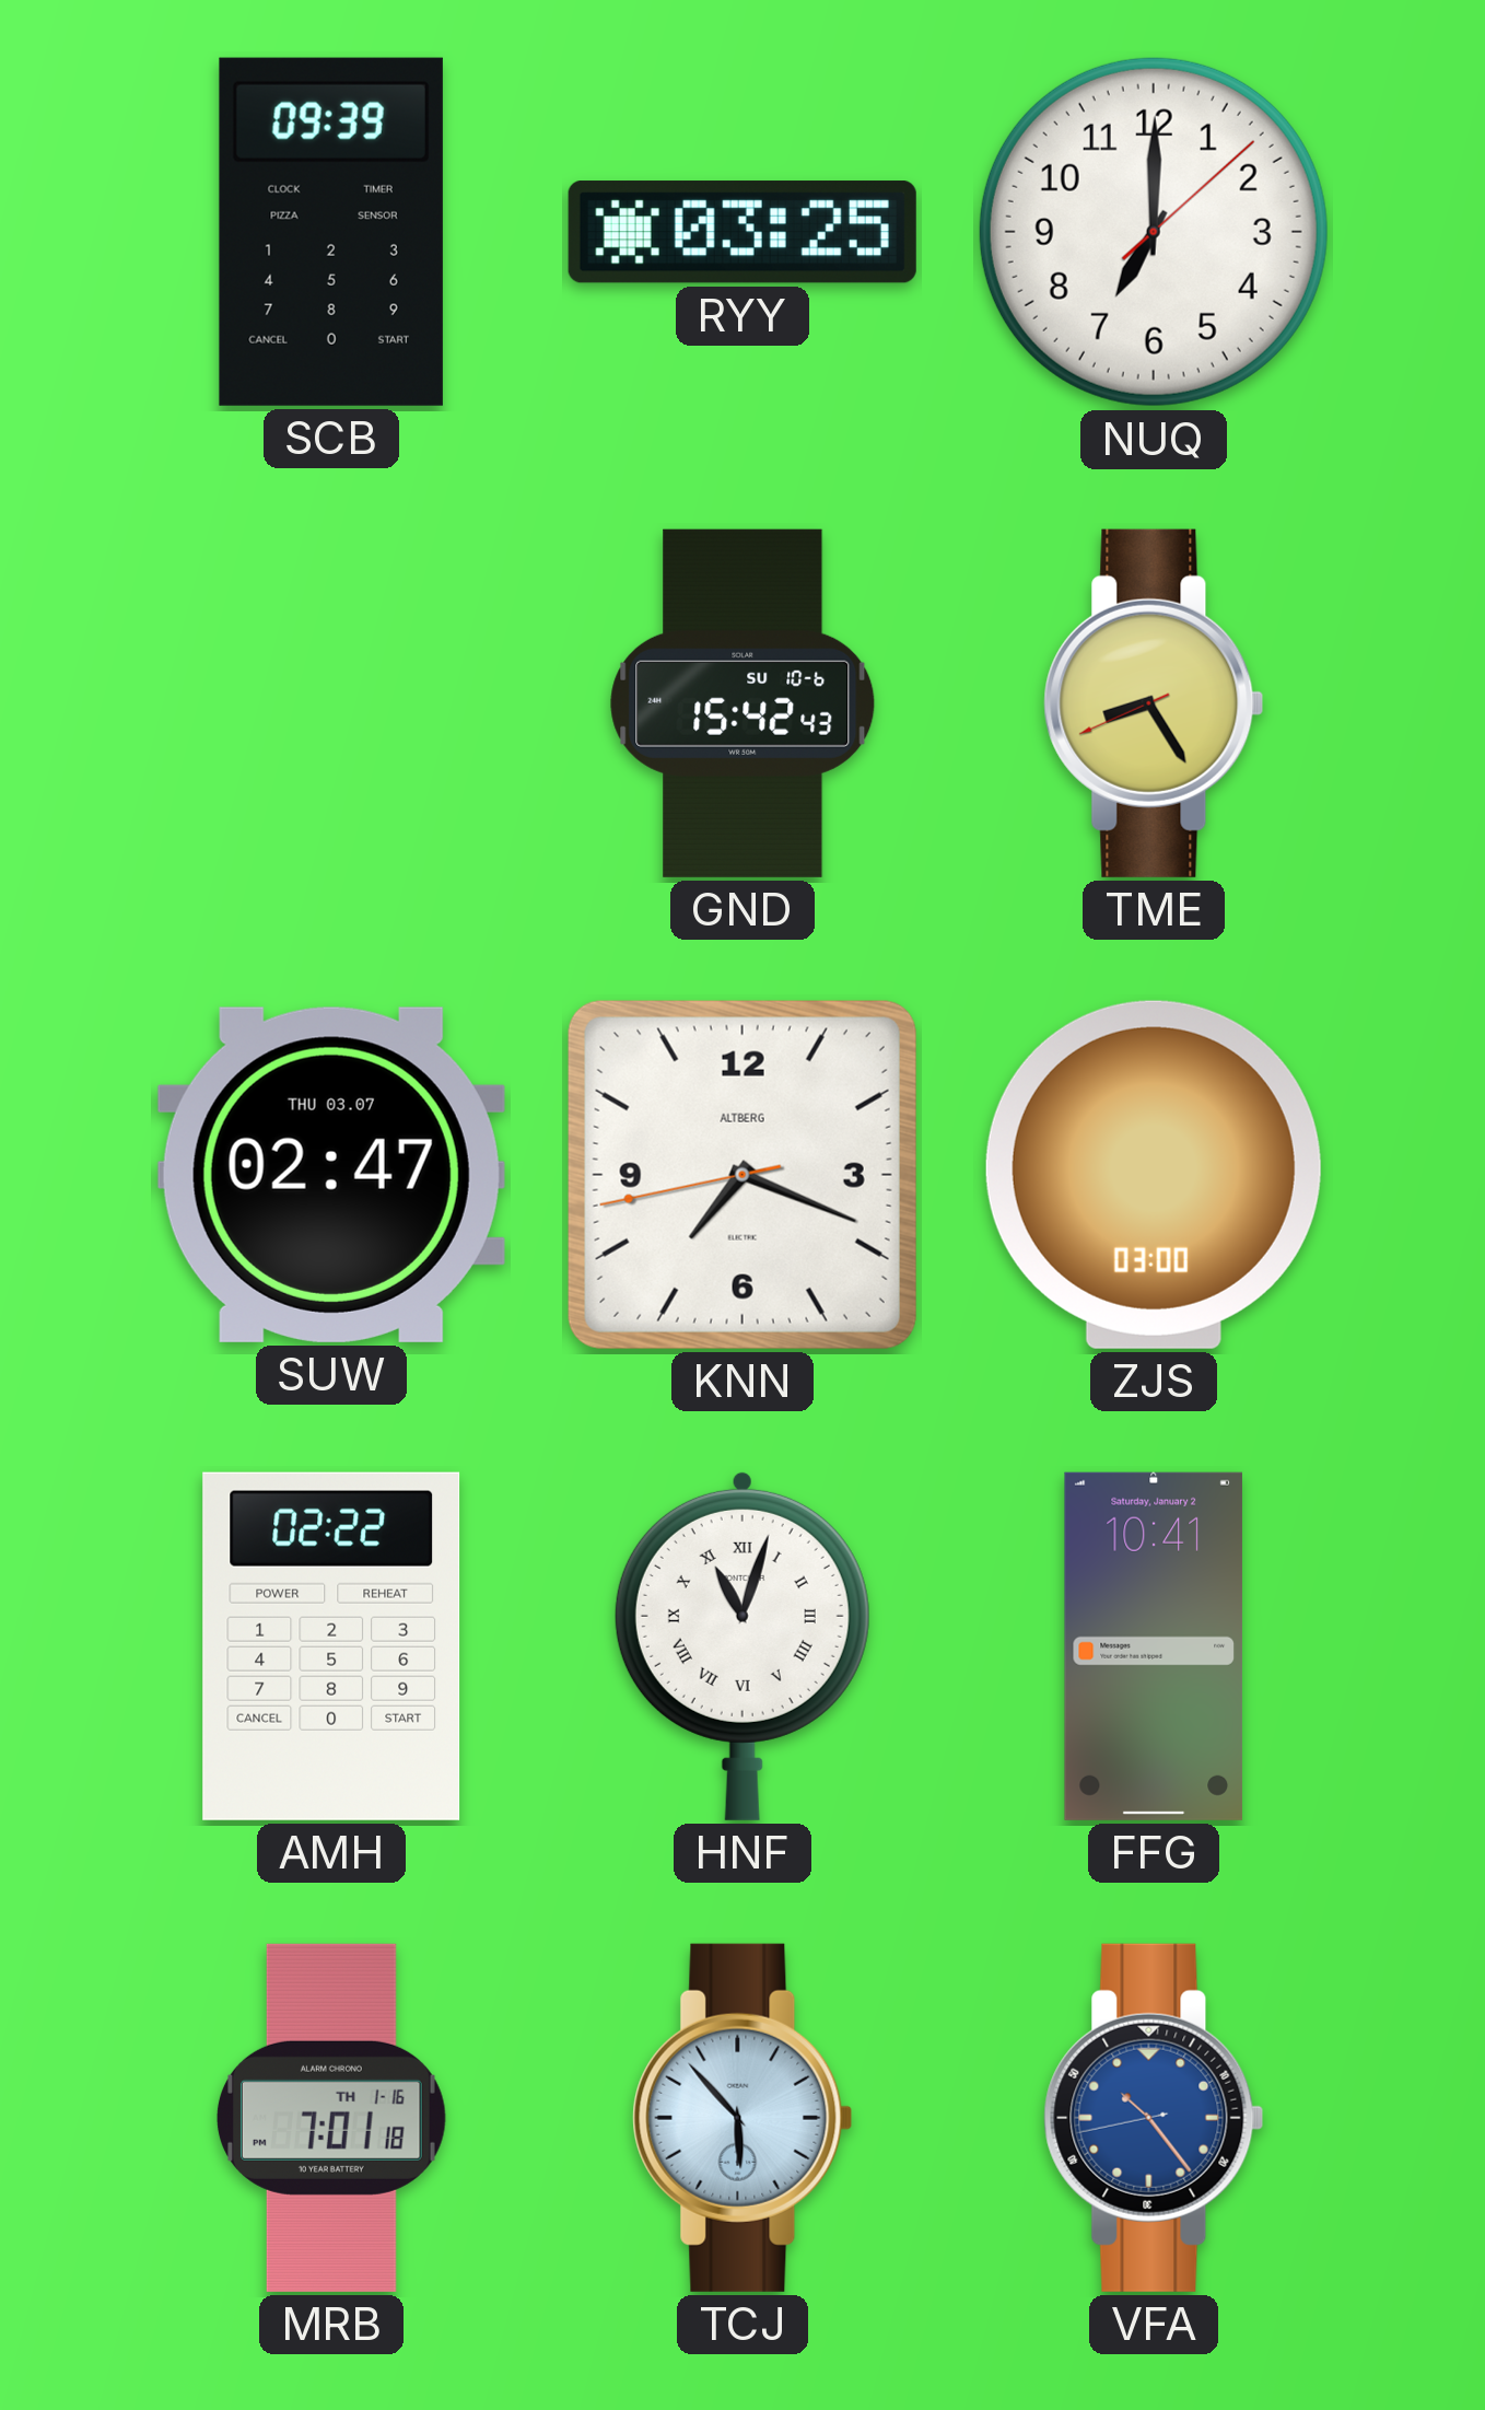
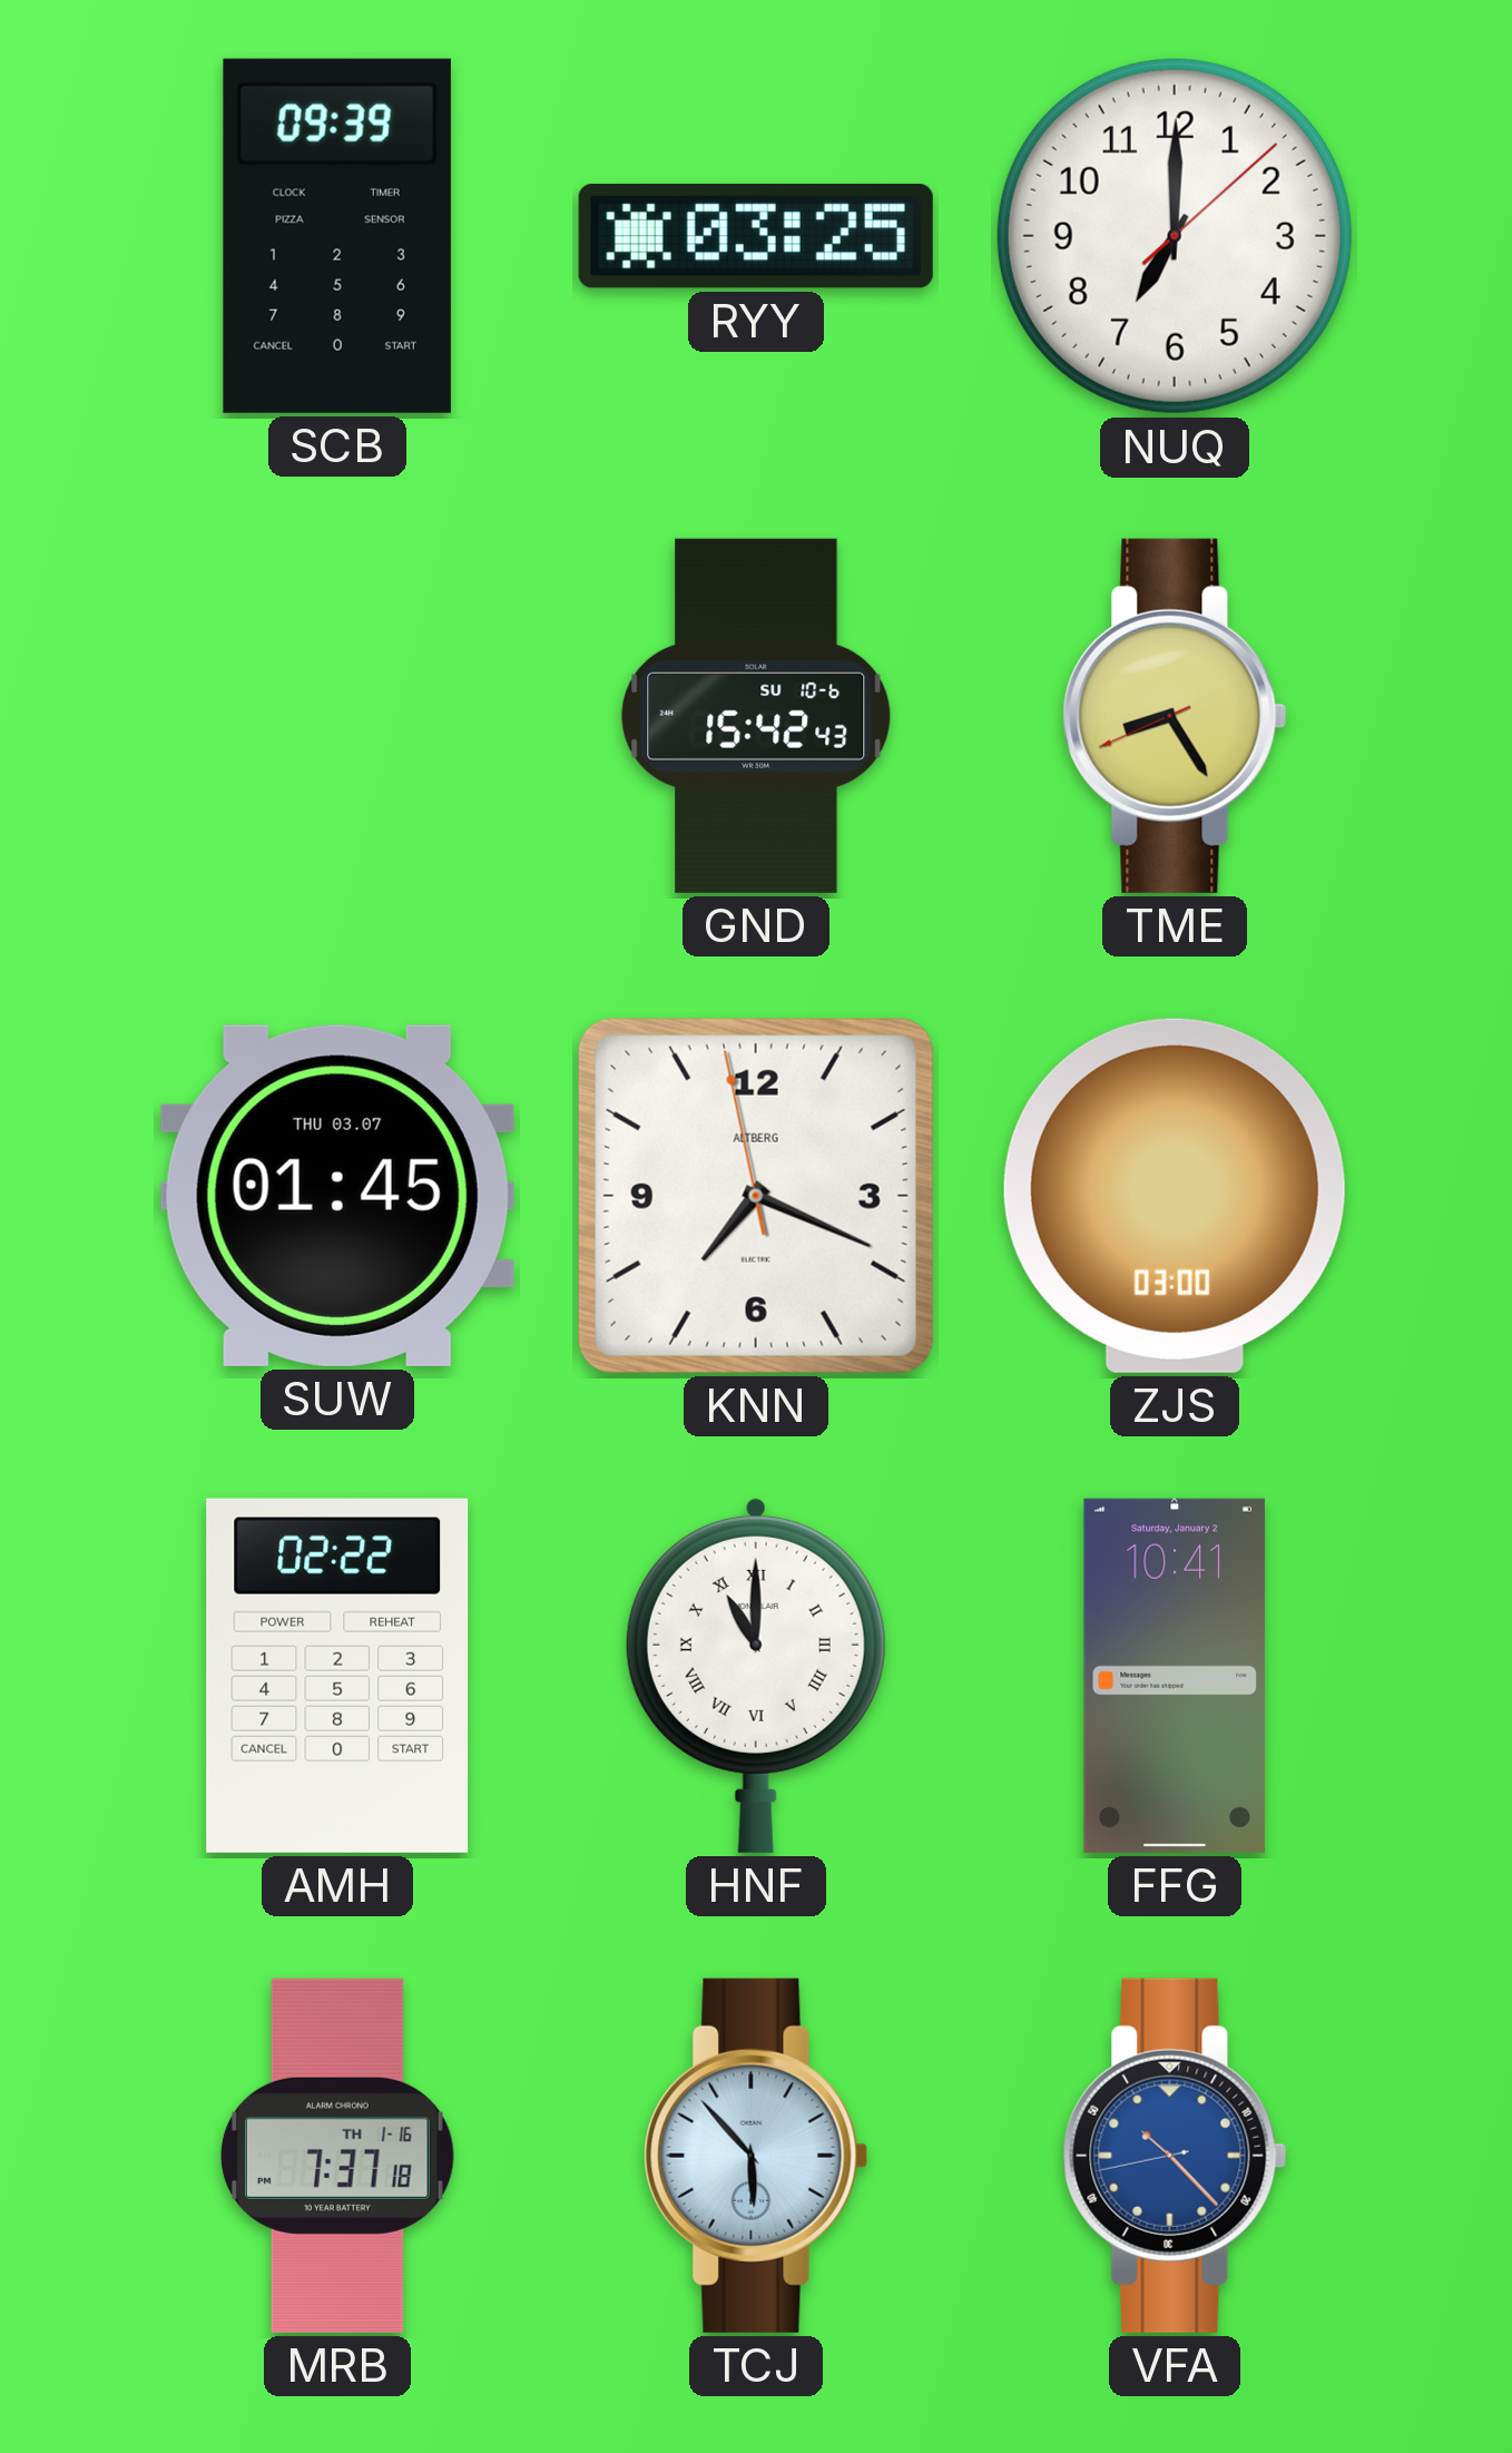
SUW: 02:47 -> 01:45 (337, 1196)
KNN: 7:18:43 -> 7:18:58 (756, 1196)
HNF: 11:03 -> 11:00 (756, 1675)
MRB: 7:01 -> 7:37 (338, 2156)
VFA: 10:23 -> 10:22 (1175, 2156)
